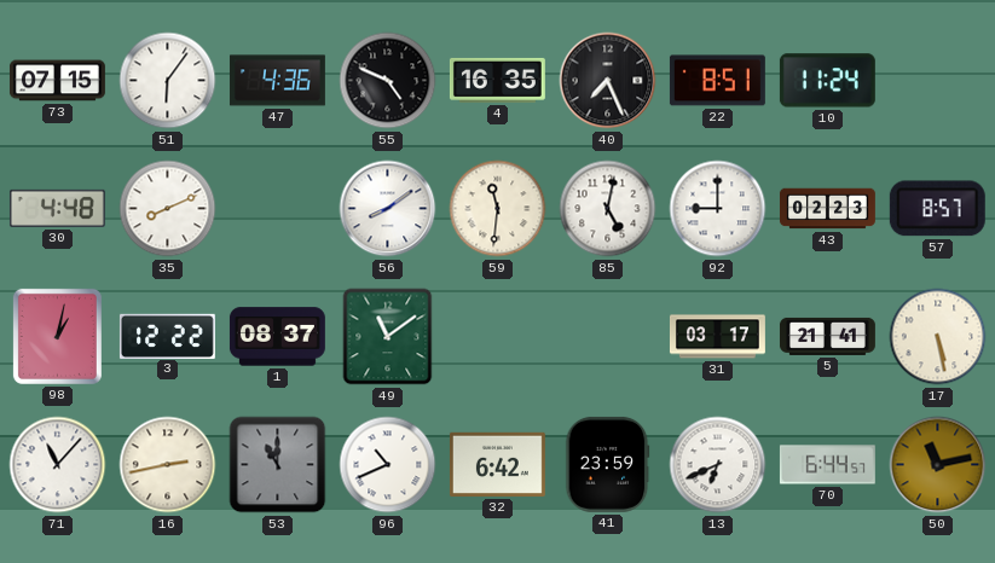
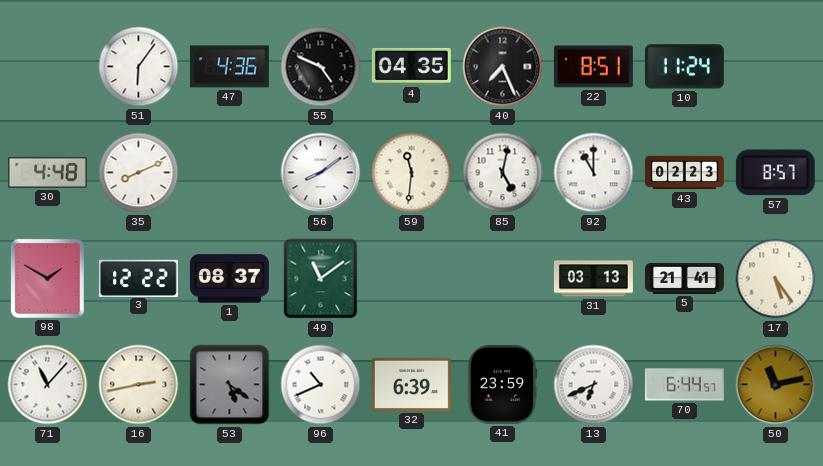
73: 07:15 -> none (57, 81)
4: 16:35 -> 04:35 (411, 66)
92: 9:00 -> 11:00 (594, 173)
98: 1:02 -> 1:50 (47, 278)
31: 03:17 -> 03:13 (593, 279)
17: 5:28 -> 5:24 (776, 279)
53: 11:00 -> 5:21 (230, 385)
32: 6:42 -> 6:39 (411, 384)
